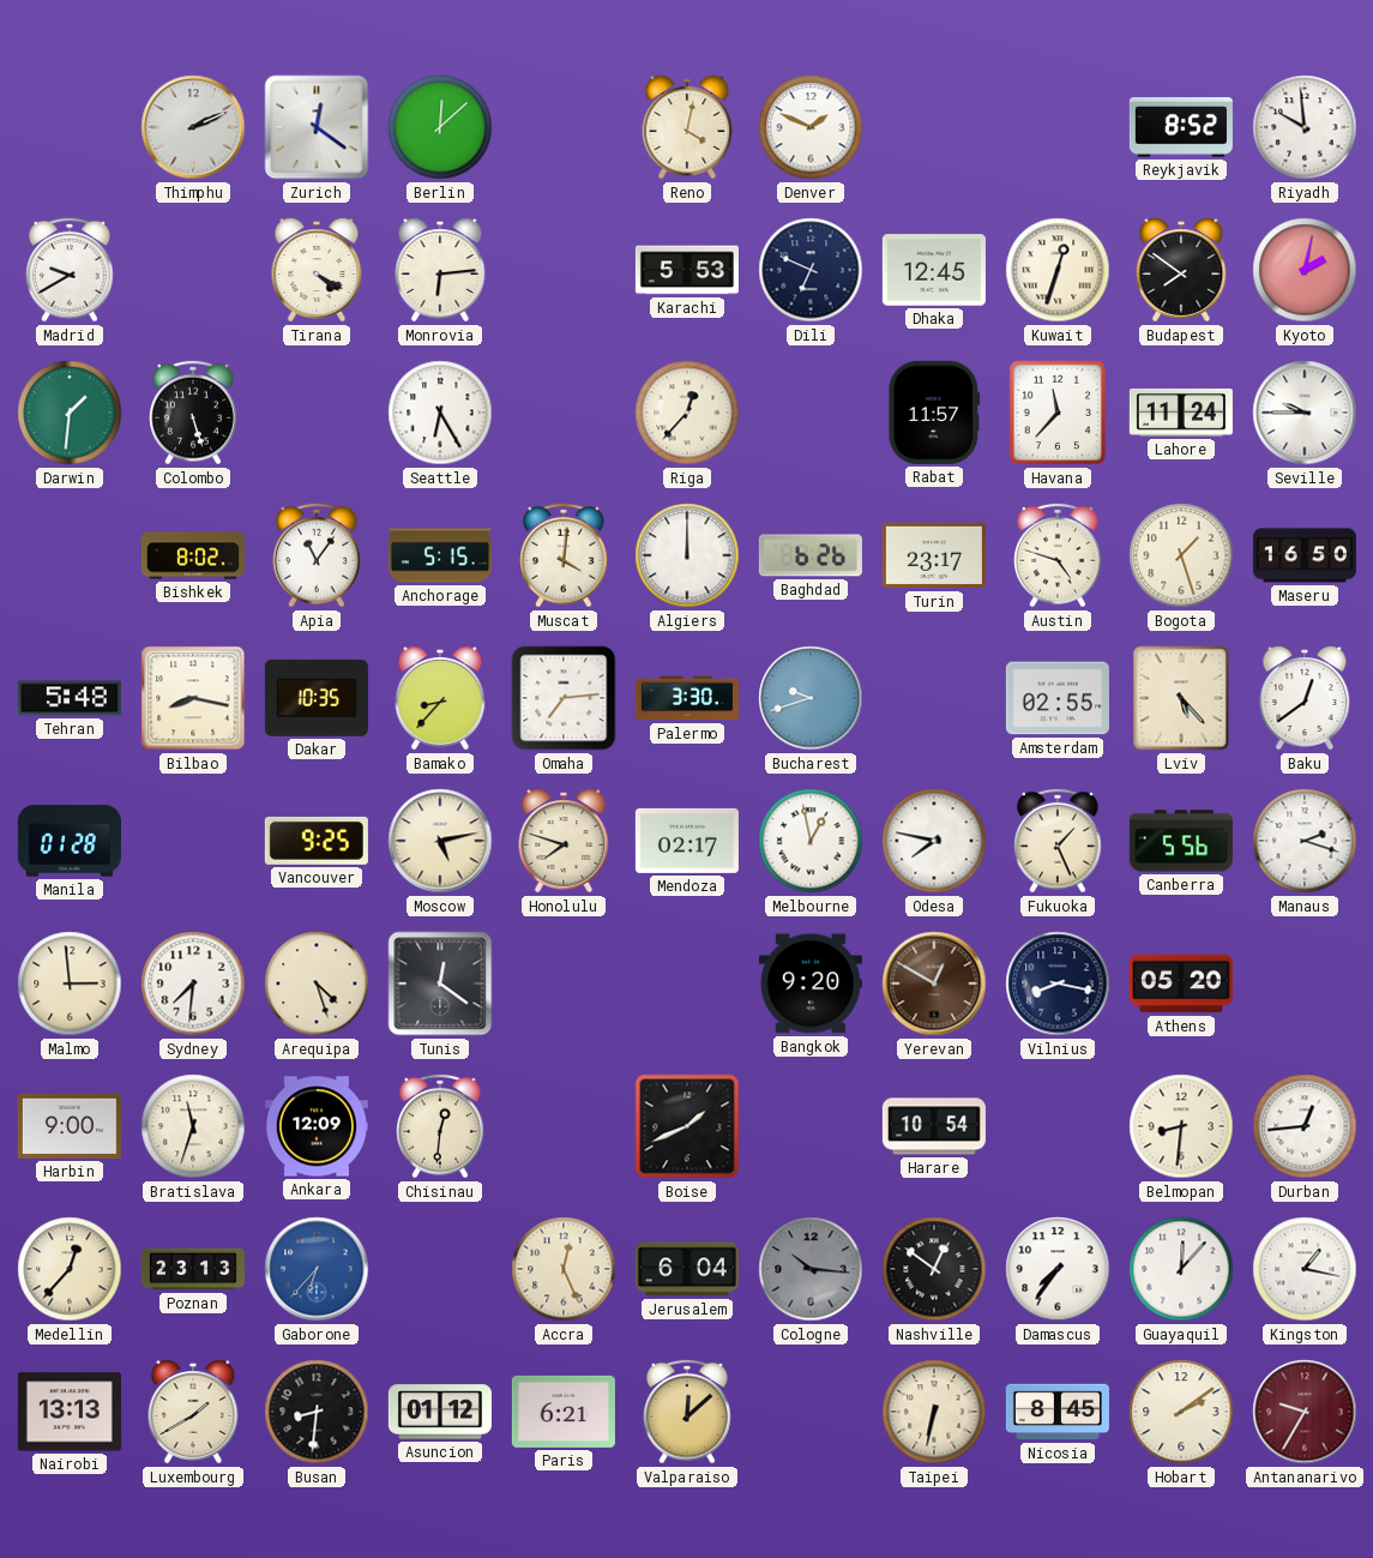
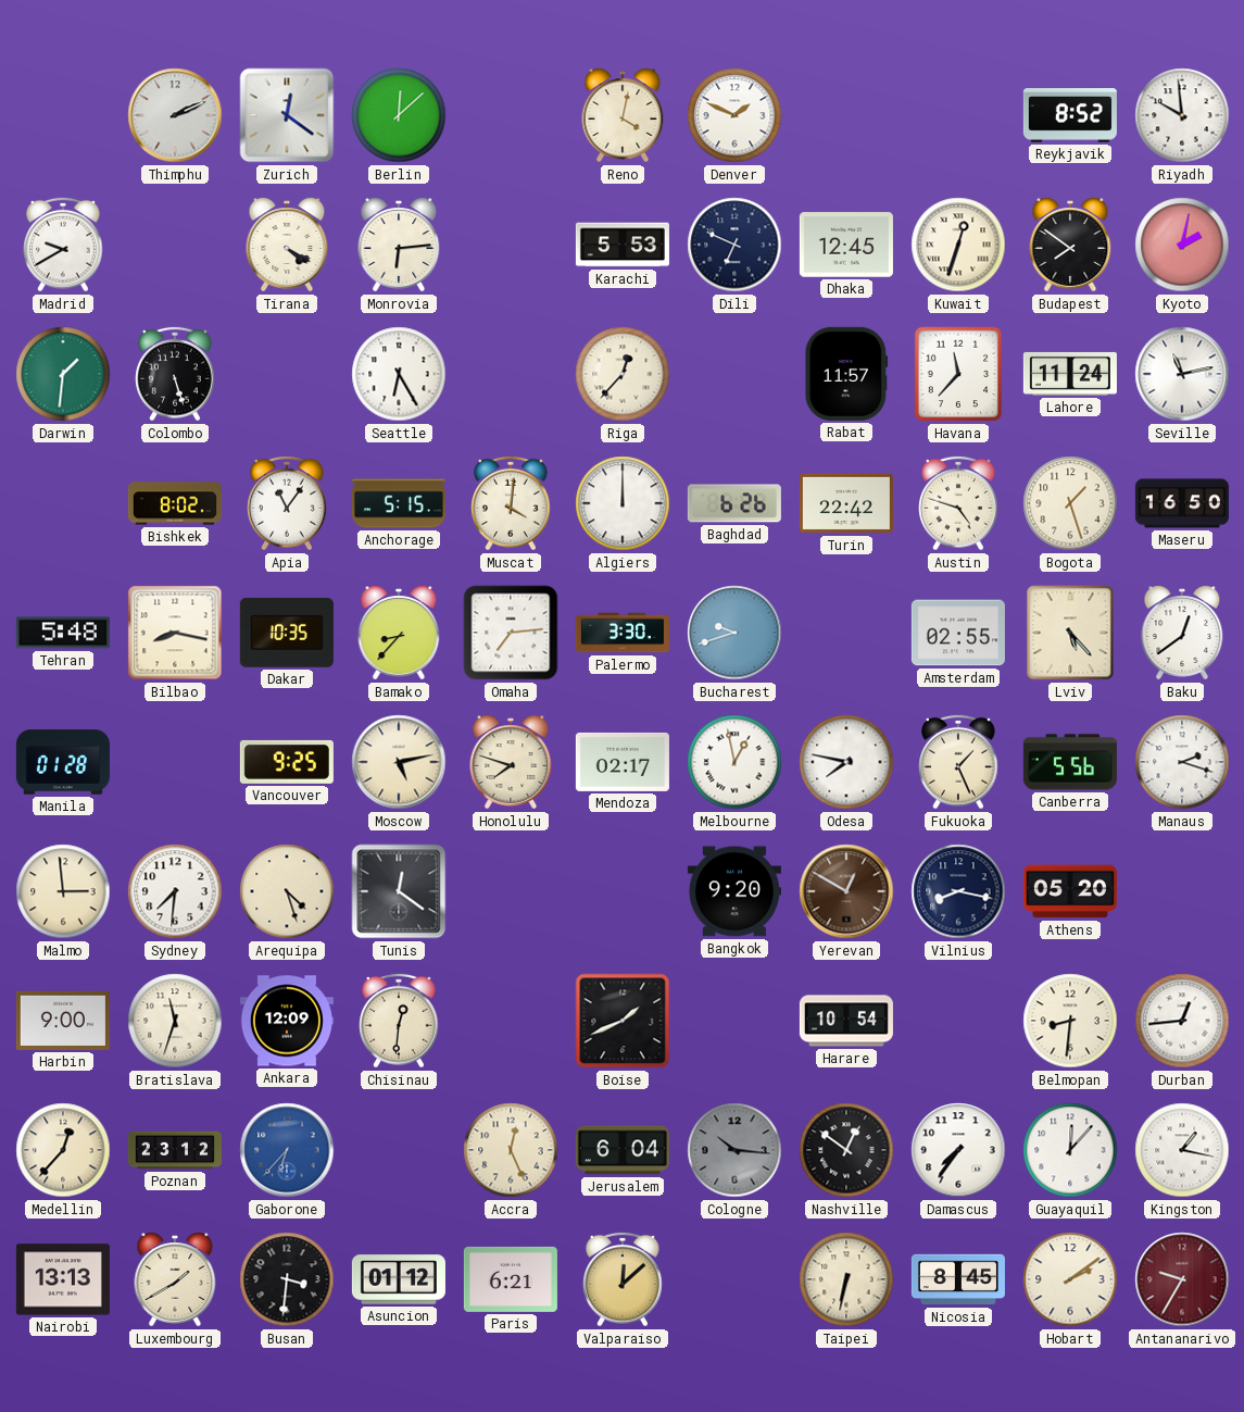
Seville: 9:45 -> 11:13 (1182, 374)
Turin: 23:17 -> 22:42 (846, 503)
Poznan: 23:13 -> 23:12 (175, 1150)
Busan: 8:31 -> 3:31 (287, 1279)
